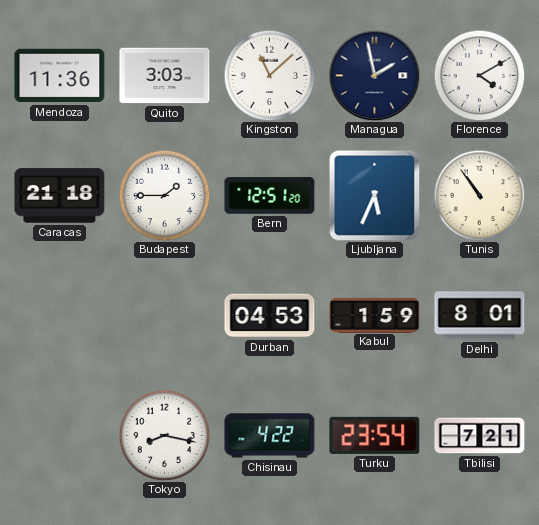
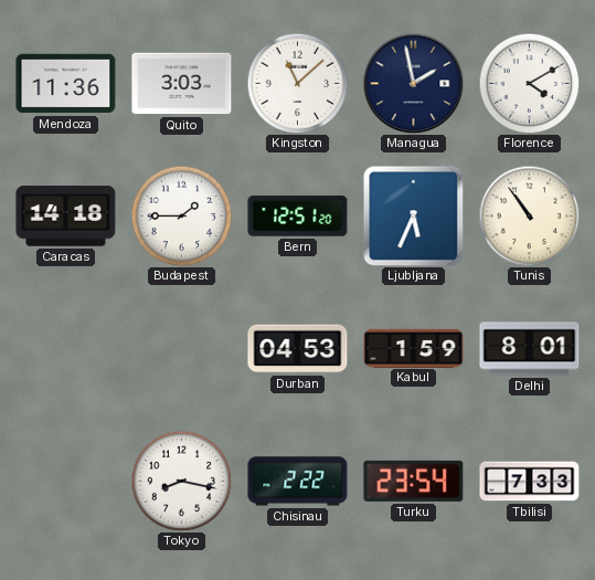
Caracas: 21:18 -> 14:18 (66, 217)
Chisinau: 4:22 -> 2:22 (298, 482)
Tbilisi: 7:21 -> 7:33 (530, 482)
